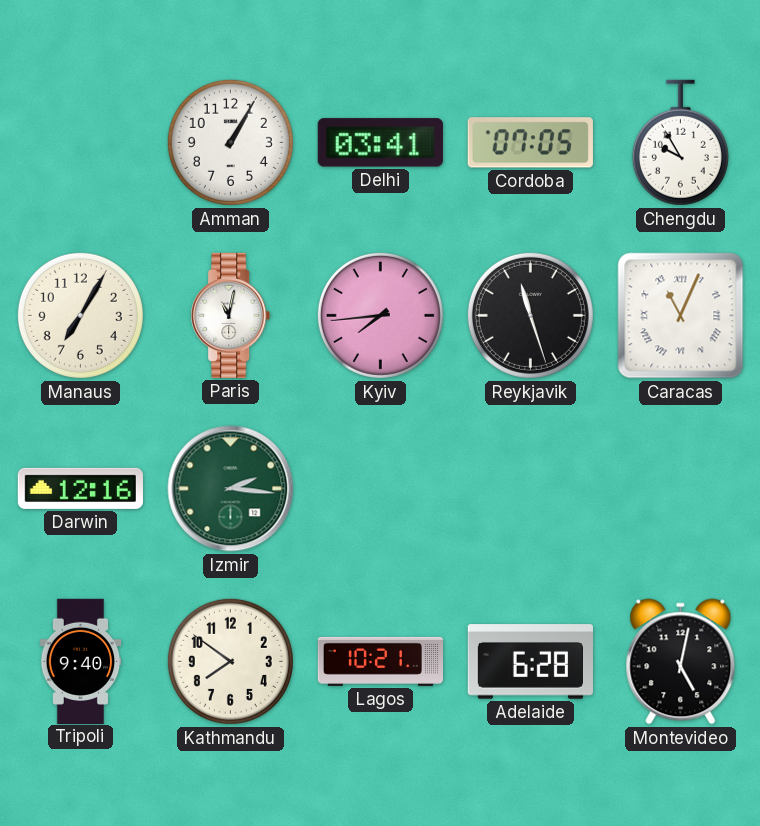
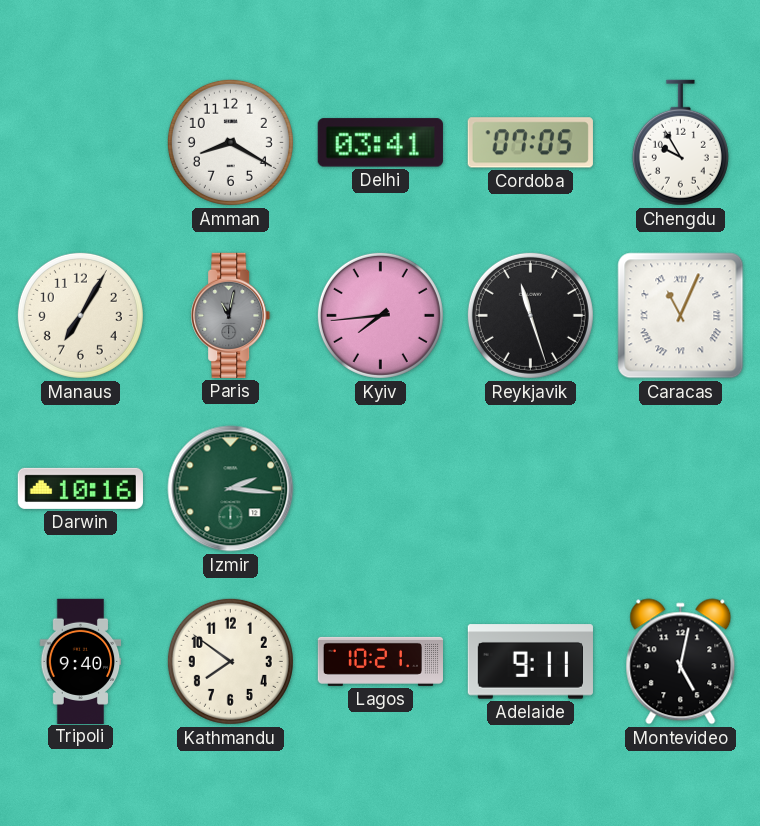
Amman: 1:05 -> 8:20 (230, 142)
Paris dial: white -> grey (231, 315)
Darwin: 12:16 -> 10:16 (80, 488)
Adelaide: 6:28 -> 9:11 (530, 662)
